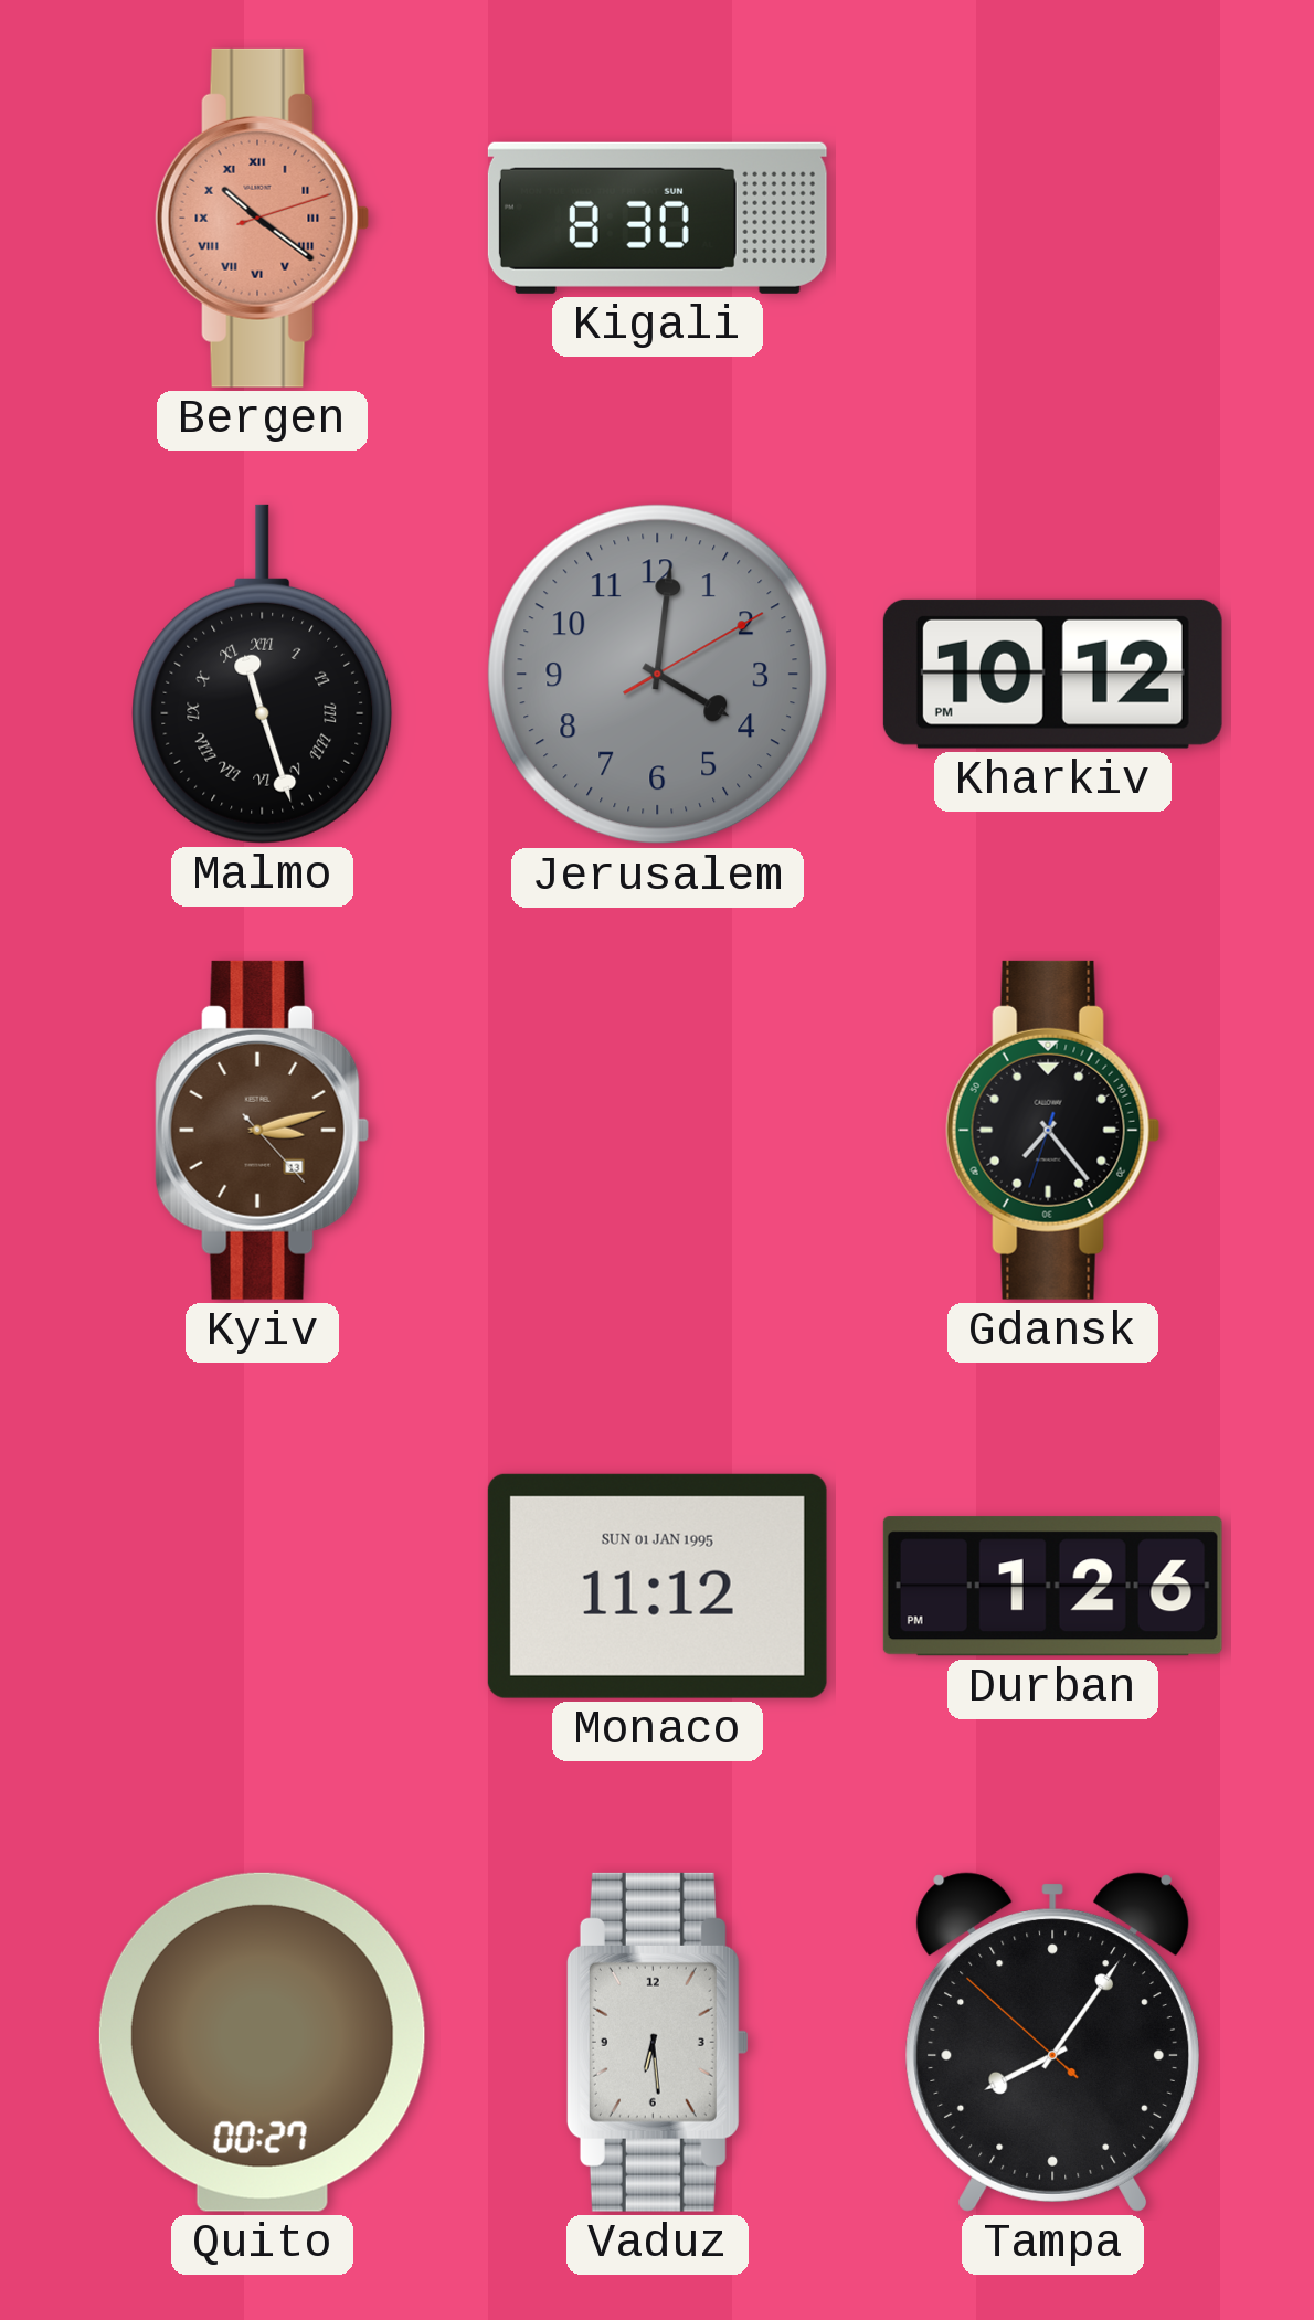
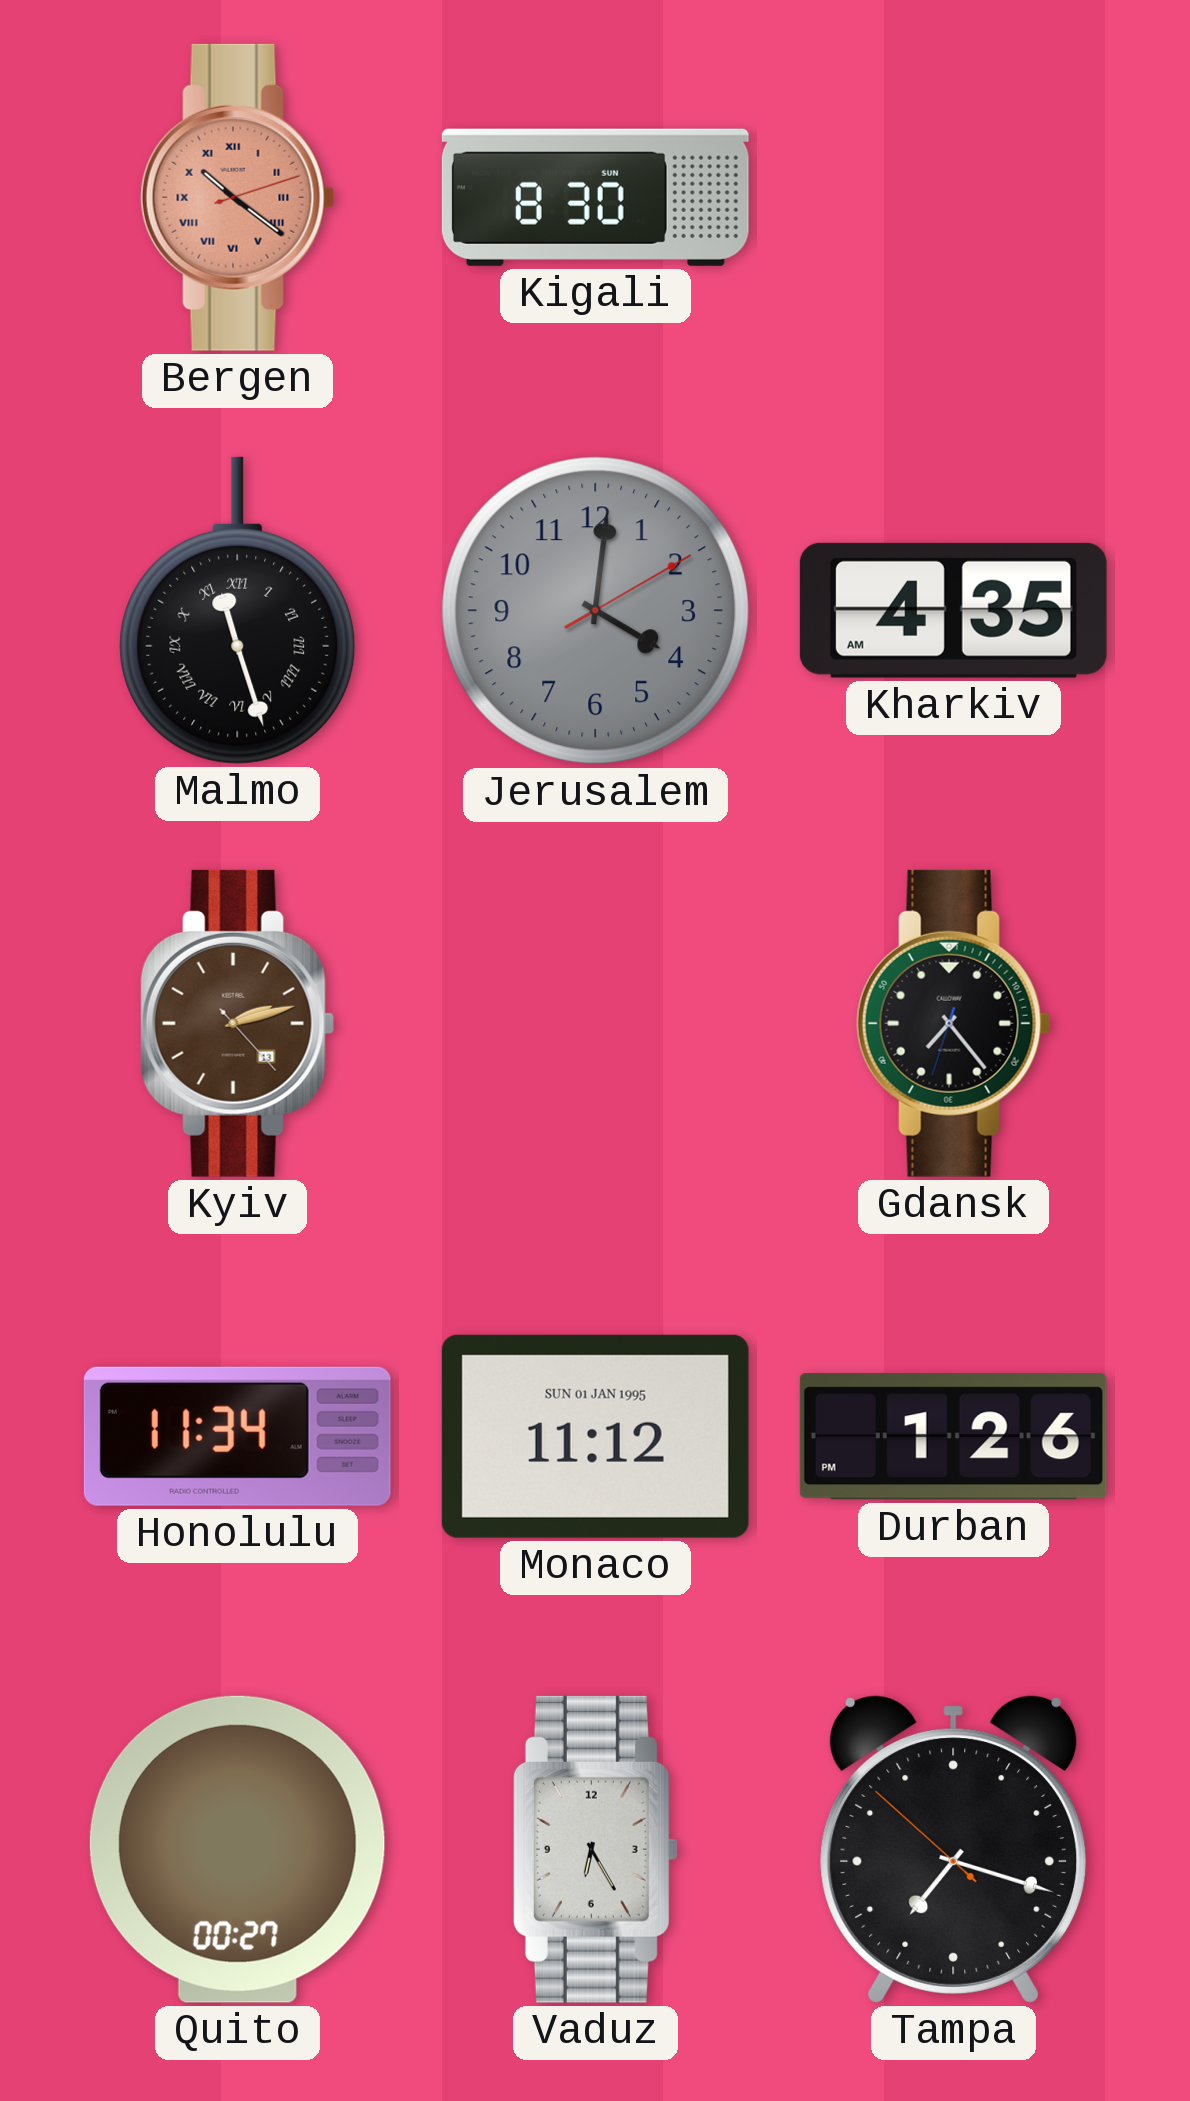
Kharkiv: 10:12 -> 4:35 (953, 610)
Kyiv: 3:12 -> 2:12 (238, 1023)
Honolulu: none -> 11:34 (237, 1436)
Vaduz: 6:29 -> 6:25 (595, 1849)
Tampa: 8:05 -> 7:17 (953, 1849)
